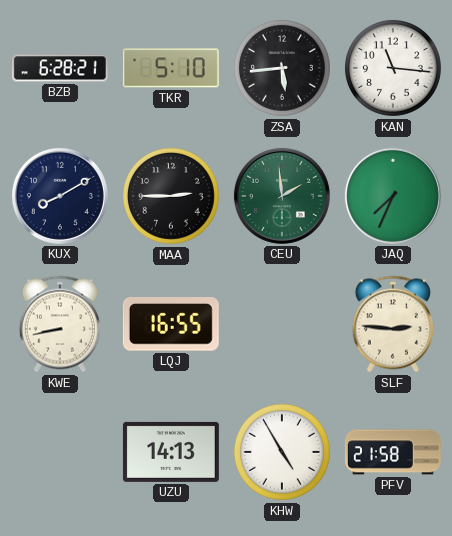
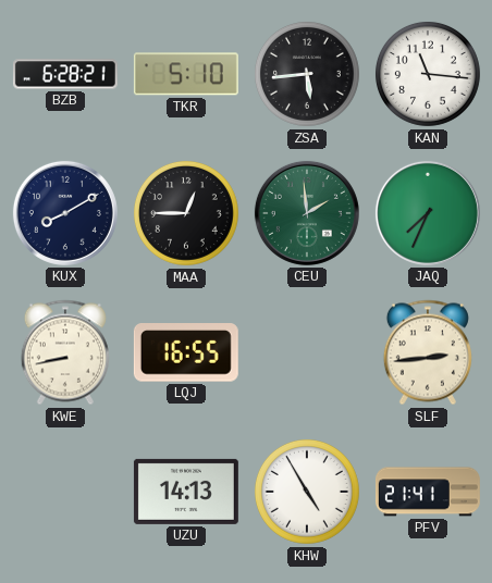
MAA: 2:45 -> 12:45 (186, 213)
SLF: 2:46 -> 2:44 (428, 352)
PFV: 21:58 -> 21:41 (428, 492)
